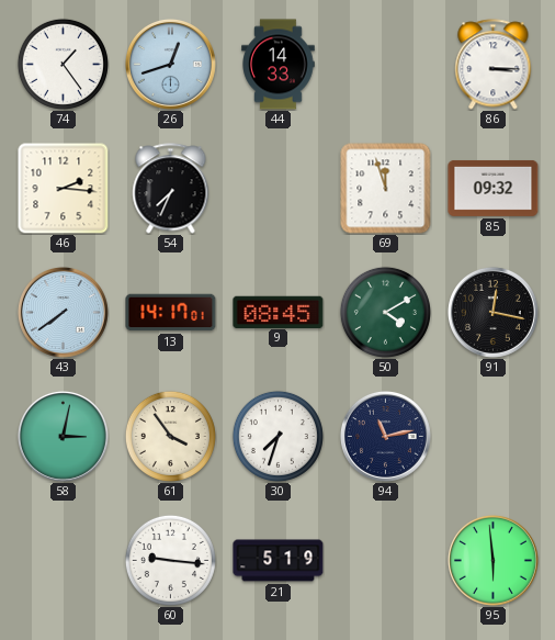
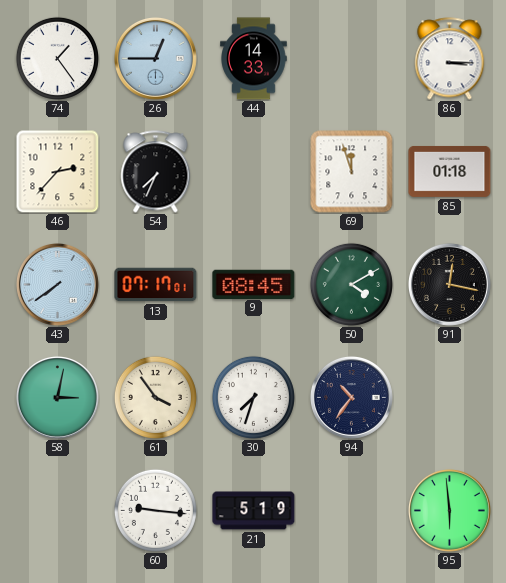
26: 12:42 -> 12:45 (155, 58)
46: 2:16 -> 2:37 (57, 171)
85: 09:32 -> 01:18 (450, 171)
13: 14:17 -> 07:17 (156, 285)
94: 11:13 -> 10:36 (351, 397)
